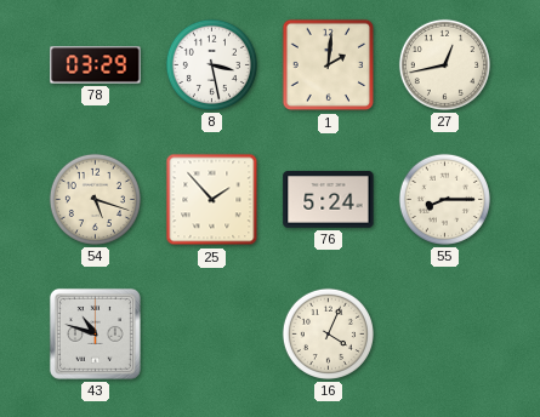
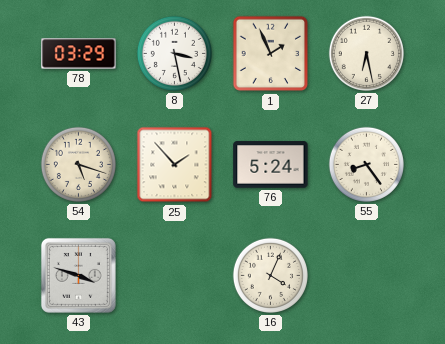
1: 2:01 -> 1:56 (271, 54)
27: 12:43 -> 6:28 (366, 53)
55: 8:15 -> 8:24 (366, 164)
43: 10:48 -> 3:48 (78, 275)
